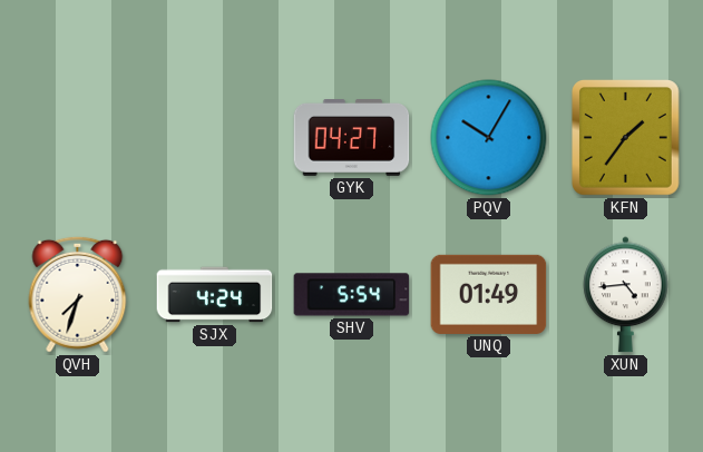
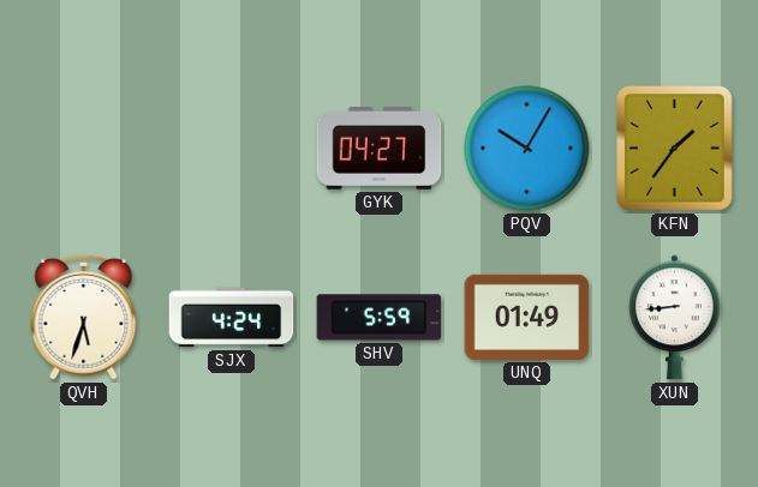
QVH: 7:33 -> 5:33 (84, 317)
SHV: 5:54 -> 5:59 (380, 318)
XUN: 4:44 -> 8:44 (675, 318)
